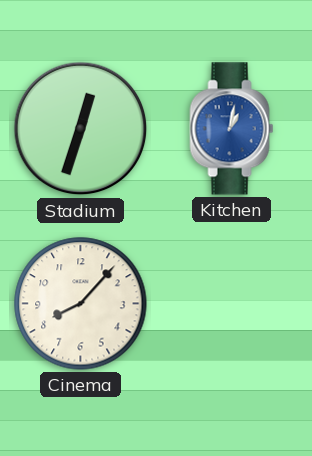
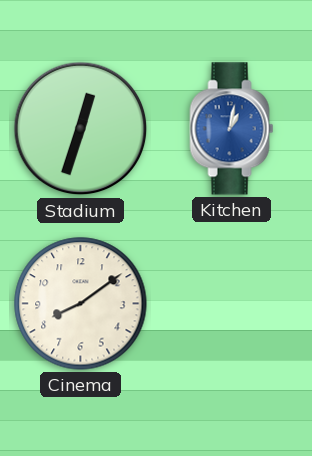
Cinema: 8:07 -> 8:09 (81, 304)
